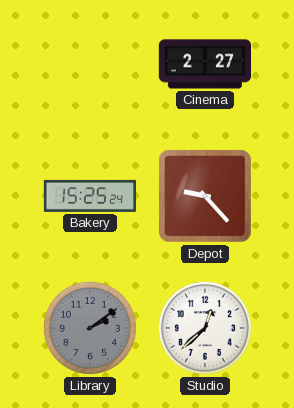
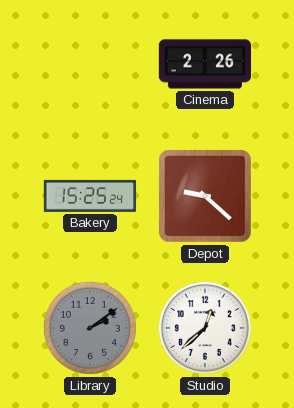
Cinema: 2:27 -> 2:26 (205, 64)
Depot: 9:23 -> 9:22 (206, 197)
